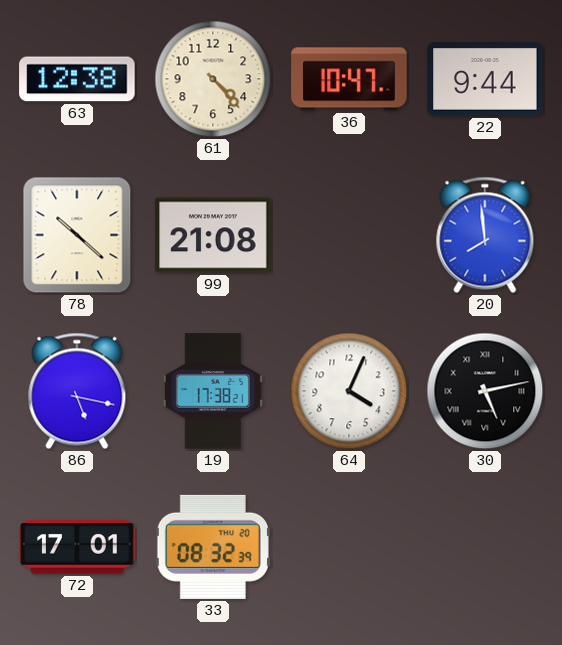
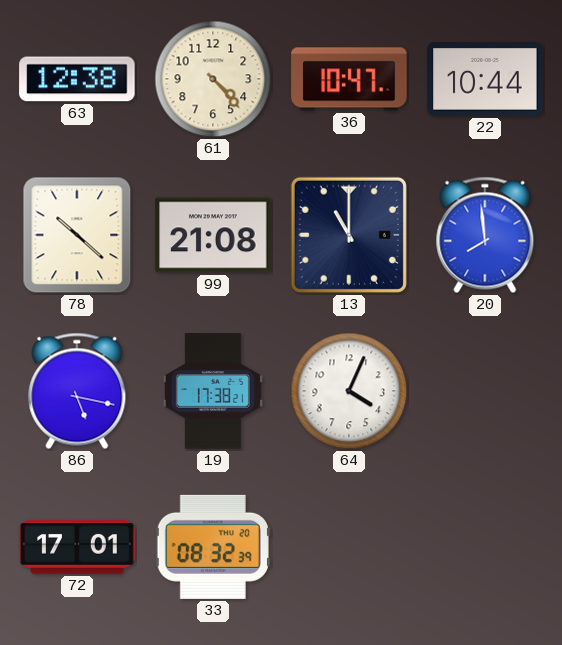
22: 9:44 -> 10:44 (485, 79)
13: none -> 11:00 (349, 235)
30: 5:13 -> none (485, 391)
